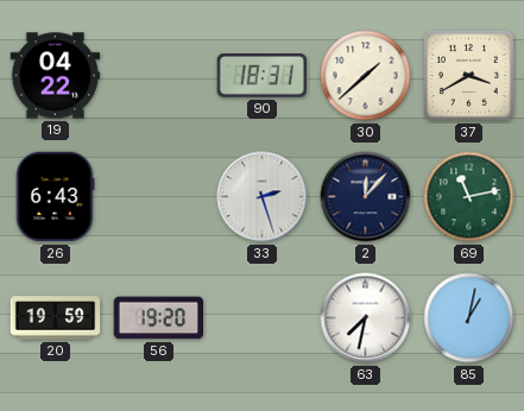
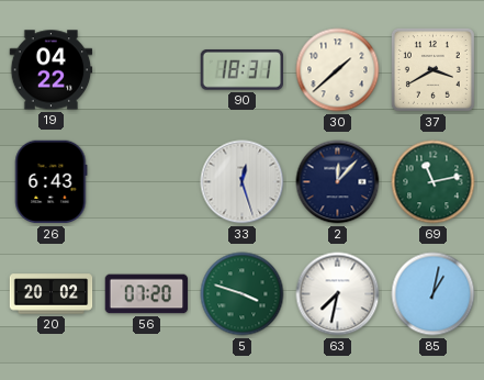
33: 2:27 -> 12:27 (243, 182)
20: 19:59 -> 20:02 (52, 294)
56: 19:20 -> 07:20 (147, 294)
5: none -> 3:48 (243, 294)
